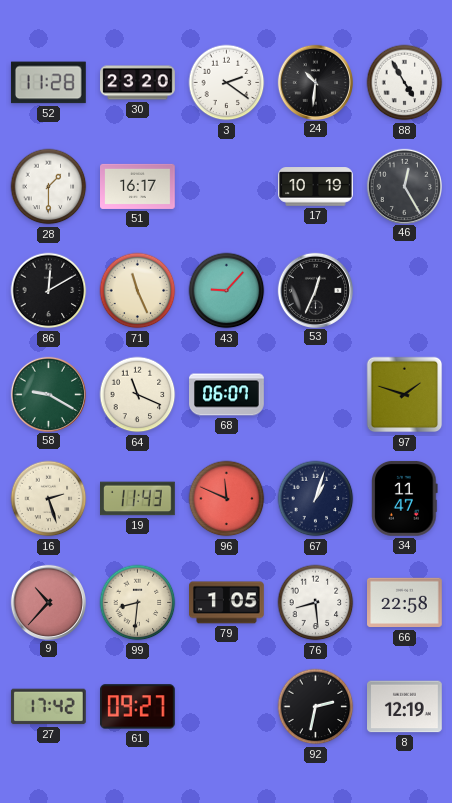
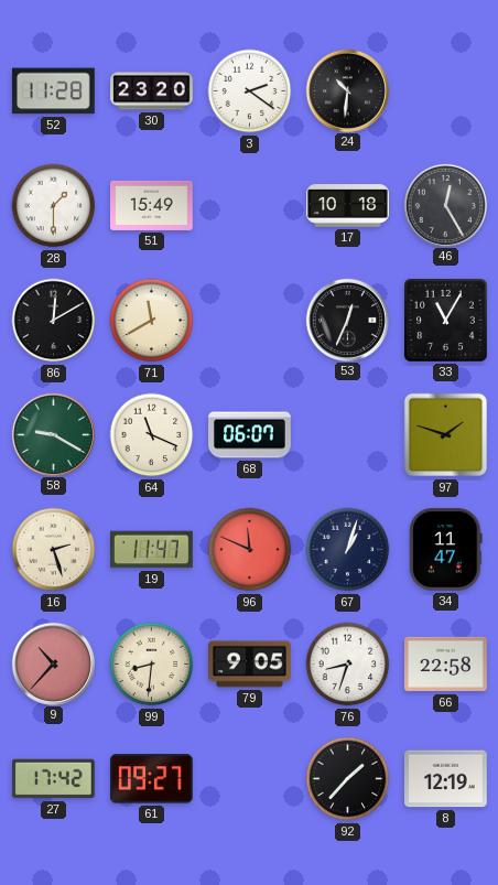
88: 4:55 -> none (405, 83)
51: 16:17 -> 15:49 (152, 205)
17: 10:19 -> 10:18 (348, 206)
71: 11:26 -> 11:40 (152, 321)
43: 9:07 -> none (227, 291)
33: none -> 11:05 (445, 320)
19: 11:43 -> 11:47 (152, 550)
79: 1:05 -> 9:05 (250, 665)
76: 8:29 -> 8:33 (348, 665)
92: 2:32 -> 1:37 (348, 779)
